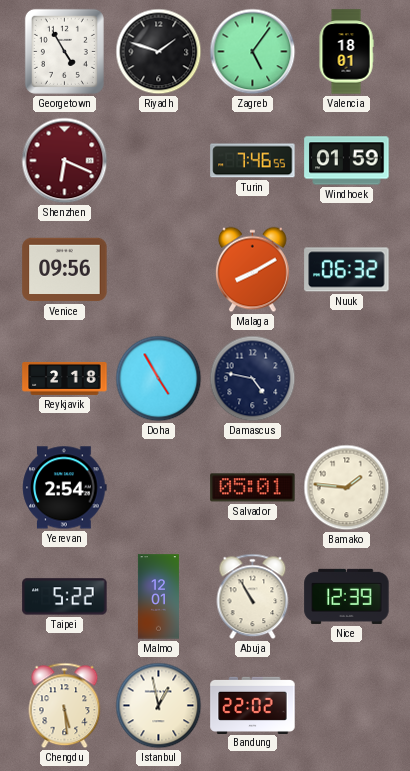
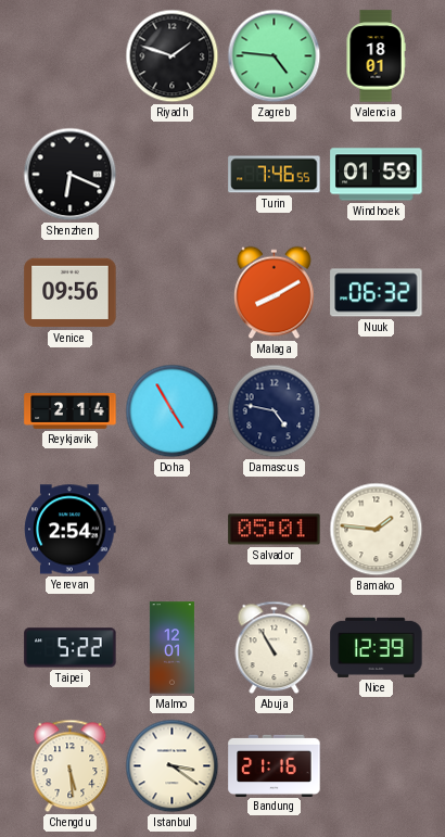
Georgetown: 4:55 -> none (64, 51)
Zagreb: 5:06 -> 4:46 (275, 56)
Shenzhen dial: burgundy -> black (71, 175)
Reykjavik: 2:18 -> 2:14 (71, 410)
Istanbul: 12:58 -> 3:21 (173, 766)
Bandung: 22:02 -> 21:16 (275, 765)
